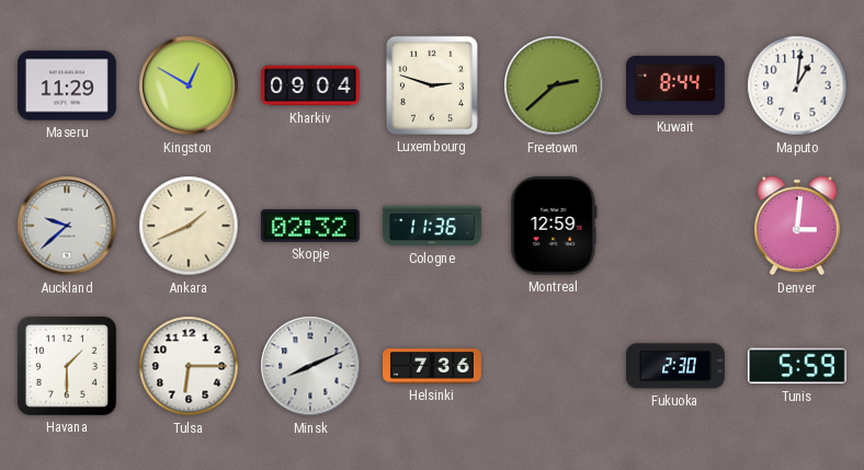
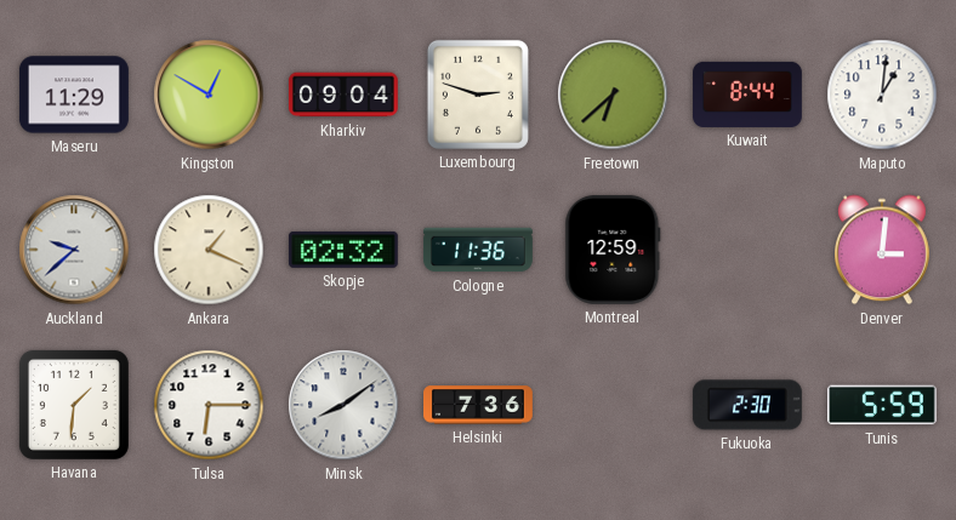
Freetown: 2:38 -> 6:38 (613, 95)
Ankara: 1:41 -> 1:19 (209, 250)
Havana: 1:30 -> 1:31 (74, 405)
Minsk: 8:11 -> 8:09 (343, 405)
